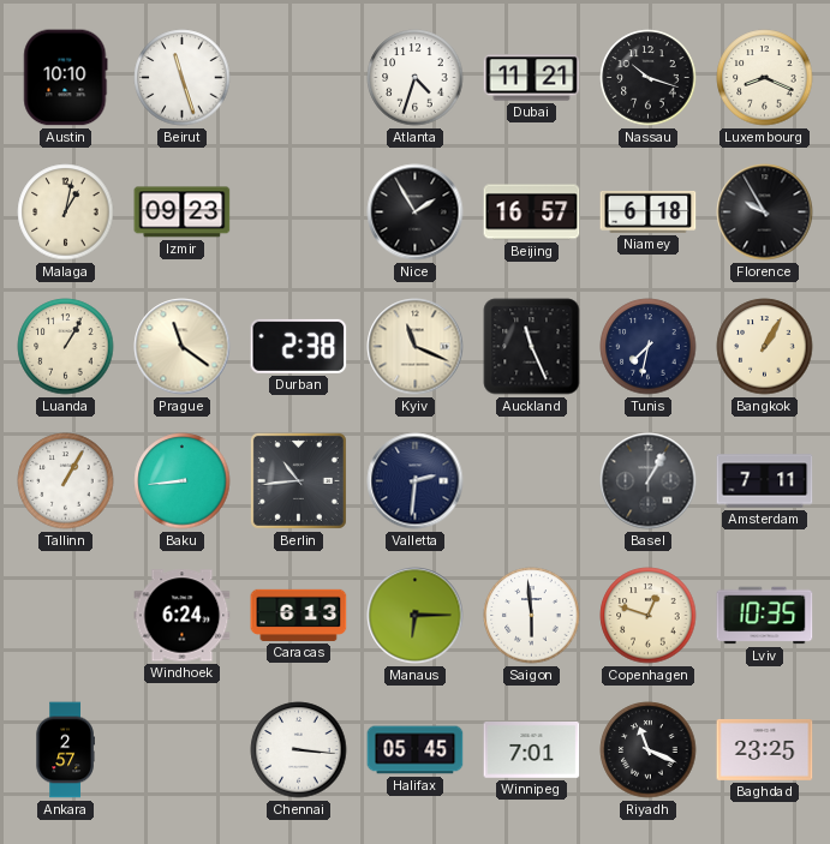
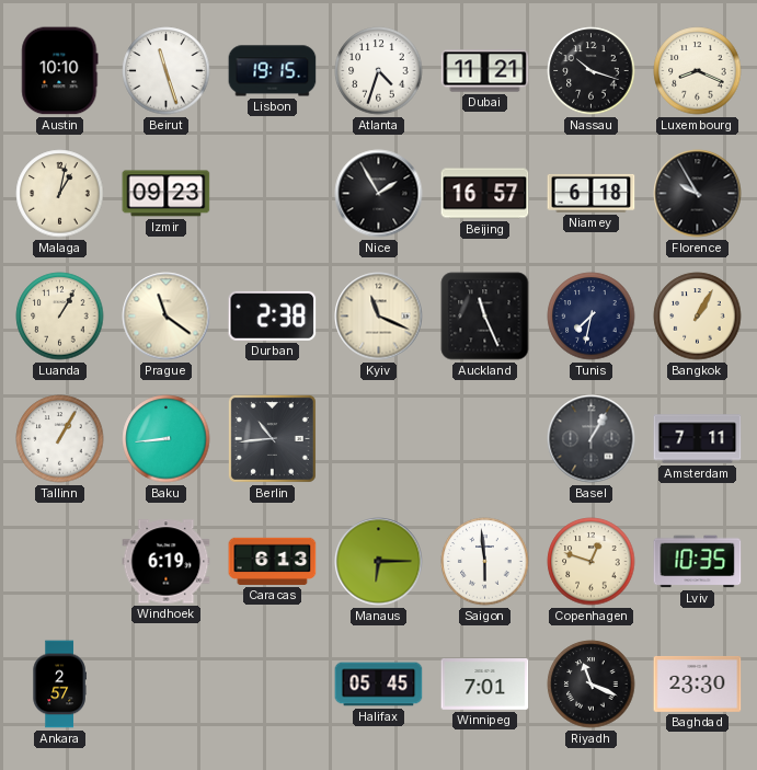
Lisbon: none -> 19:15 (273, 71)
Valletta: 2:31 -> none (416, 481)
Windhoek: 6:24 -> 6:19 (167, 562)
Chennai: 3:16 -> none (299, 750)
Baghdad: 23:25 -> 23:30 (698, 683)
